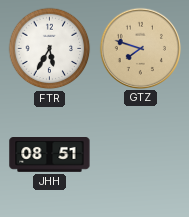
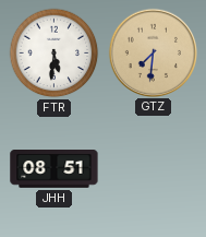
FTR: 5:35 -> 5:31 (54, 54)
GTZ: 7:48 -> 7:31 (153, 52)
